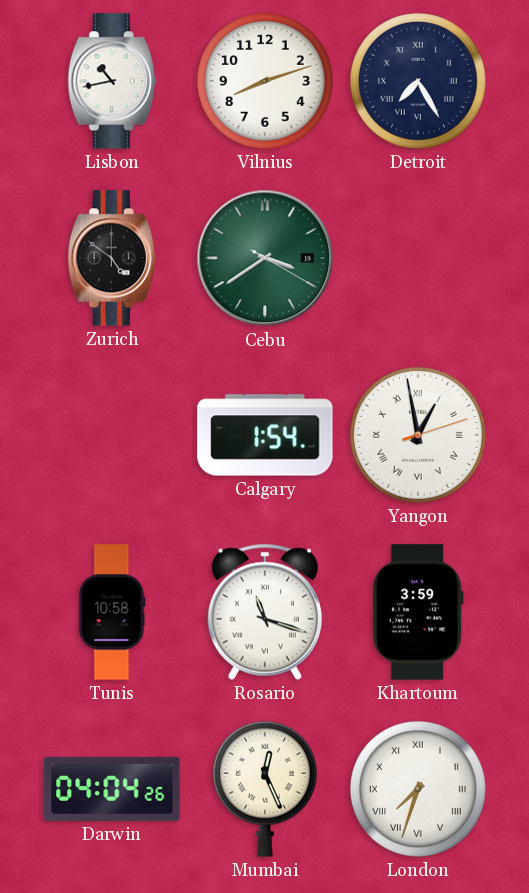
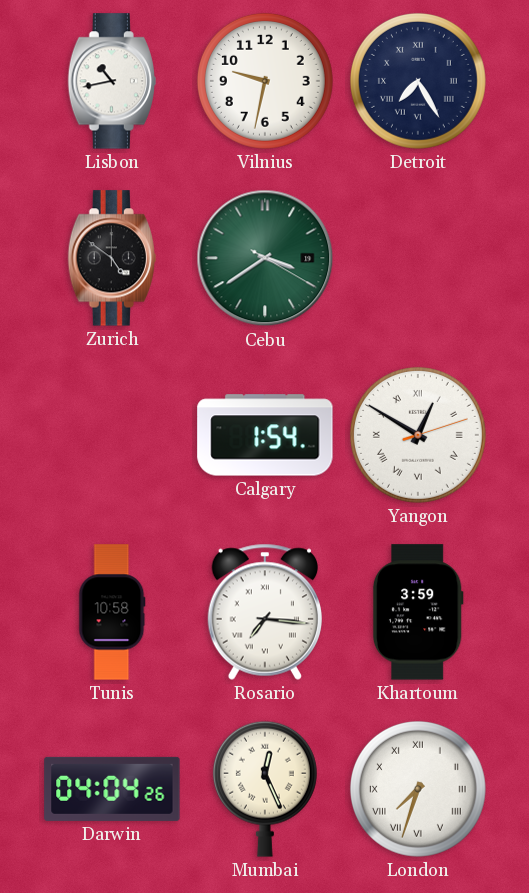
Vilnius: 8:12 -> 9:32 (265, 81)
Yangon: 12:58 -> 12:50 (418, 435)
Rosario: 11:18 -> 7:16 (265, 612)
